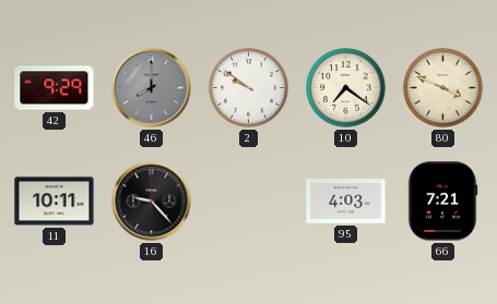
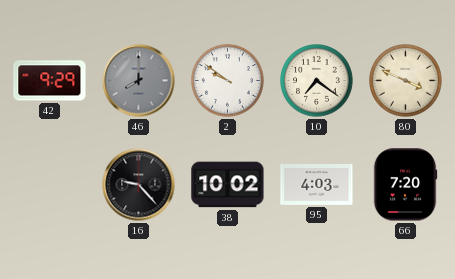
11: 10:11 -> none (55, 202)
38: none -> 10:02 (228, 185)
66: 7:21 -> 7:20 (405, 185)
